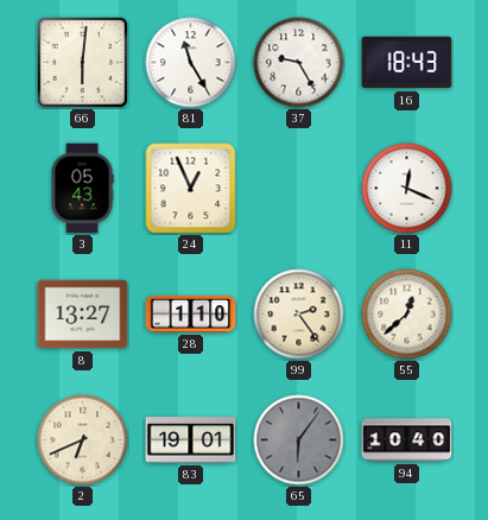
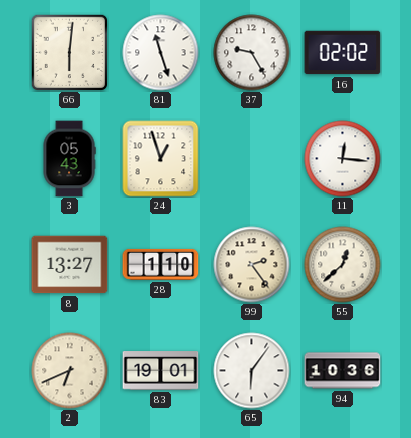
81: 11:25 -> 11:27 (161, 53)
16: 18:43 -> 02:02 (343, 53)
24: 12:56 -> 12:57 (161, 159)
11: 12:19 -> 12:16 (343, 159)
65 dial: grey -> white (252, 371)
94: 10:40 -> 10:36 (343, 371)
